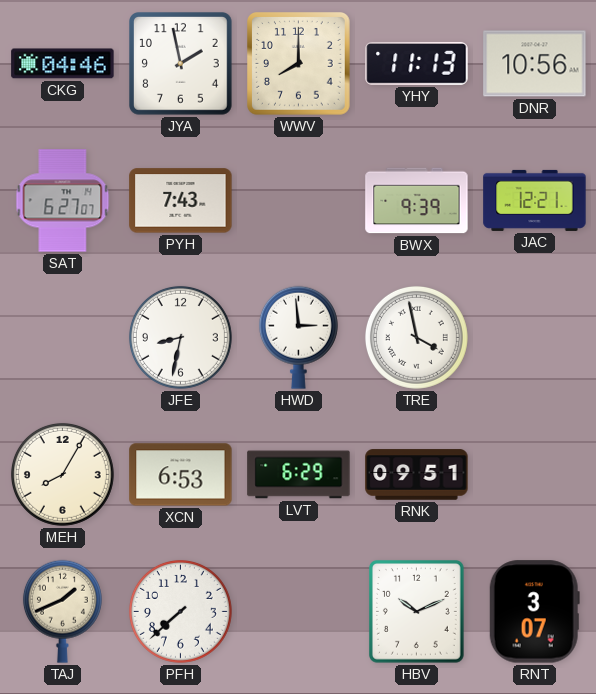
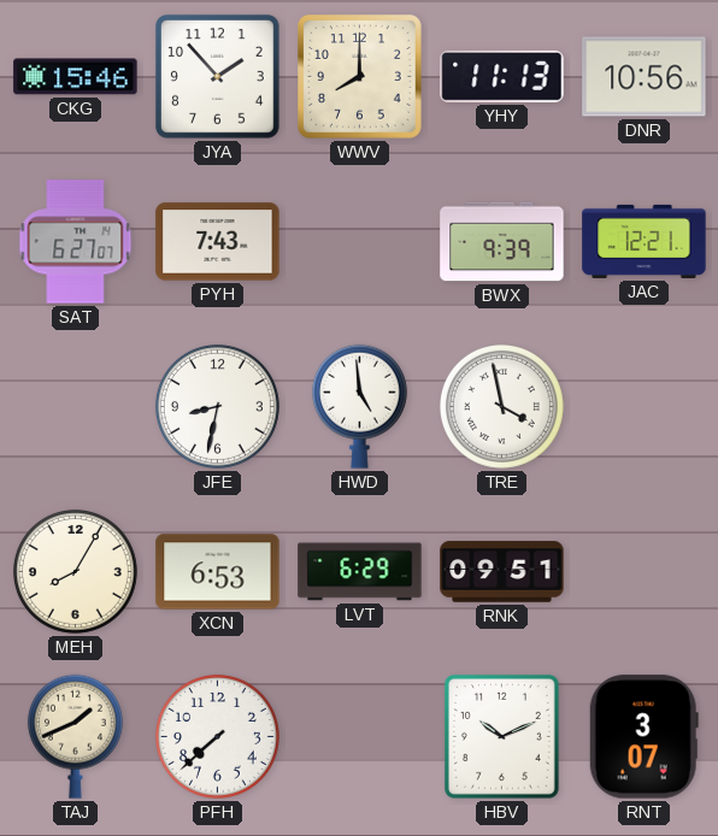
CKG: 04:46 -> 15:46 (76, 77)
JYA: 1:58 -> 1:53 (218, 77)
HWD: 2:59 -> 4:59 (359, 406)
